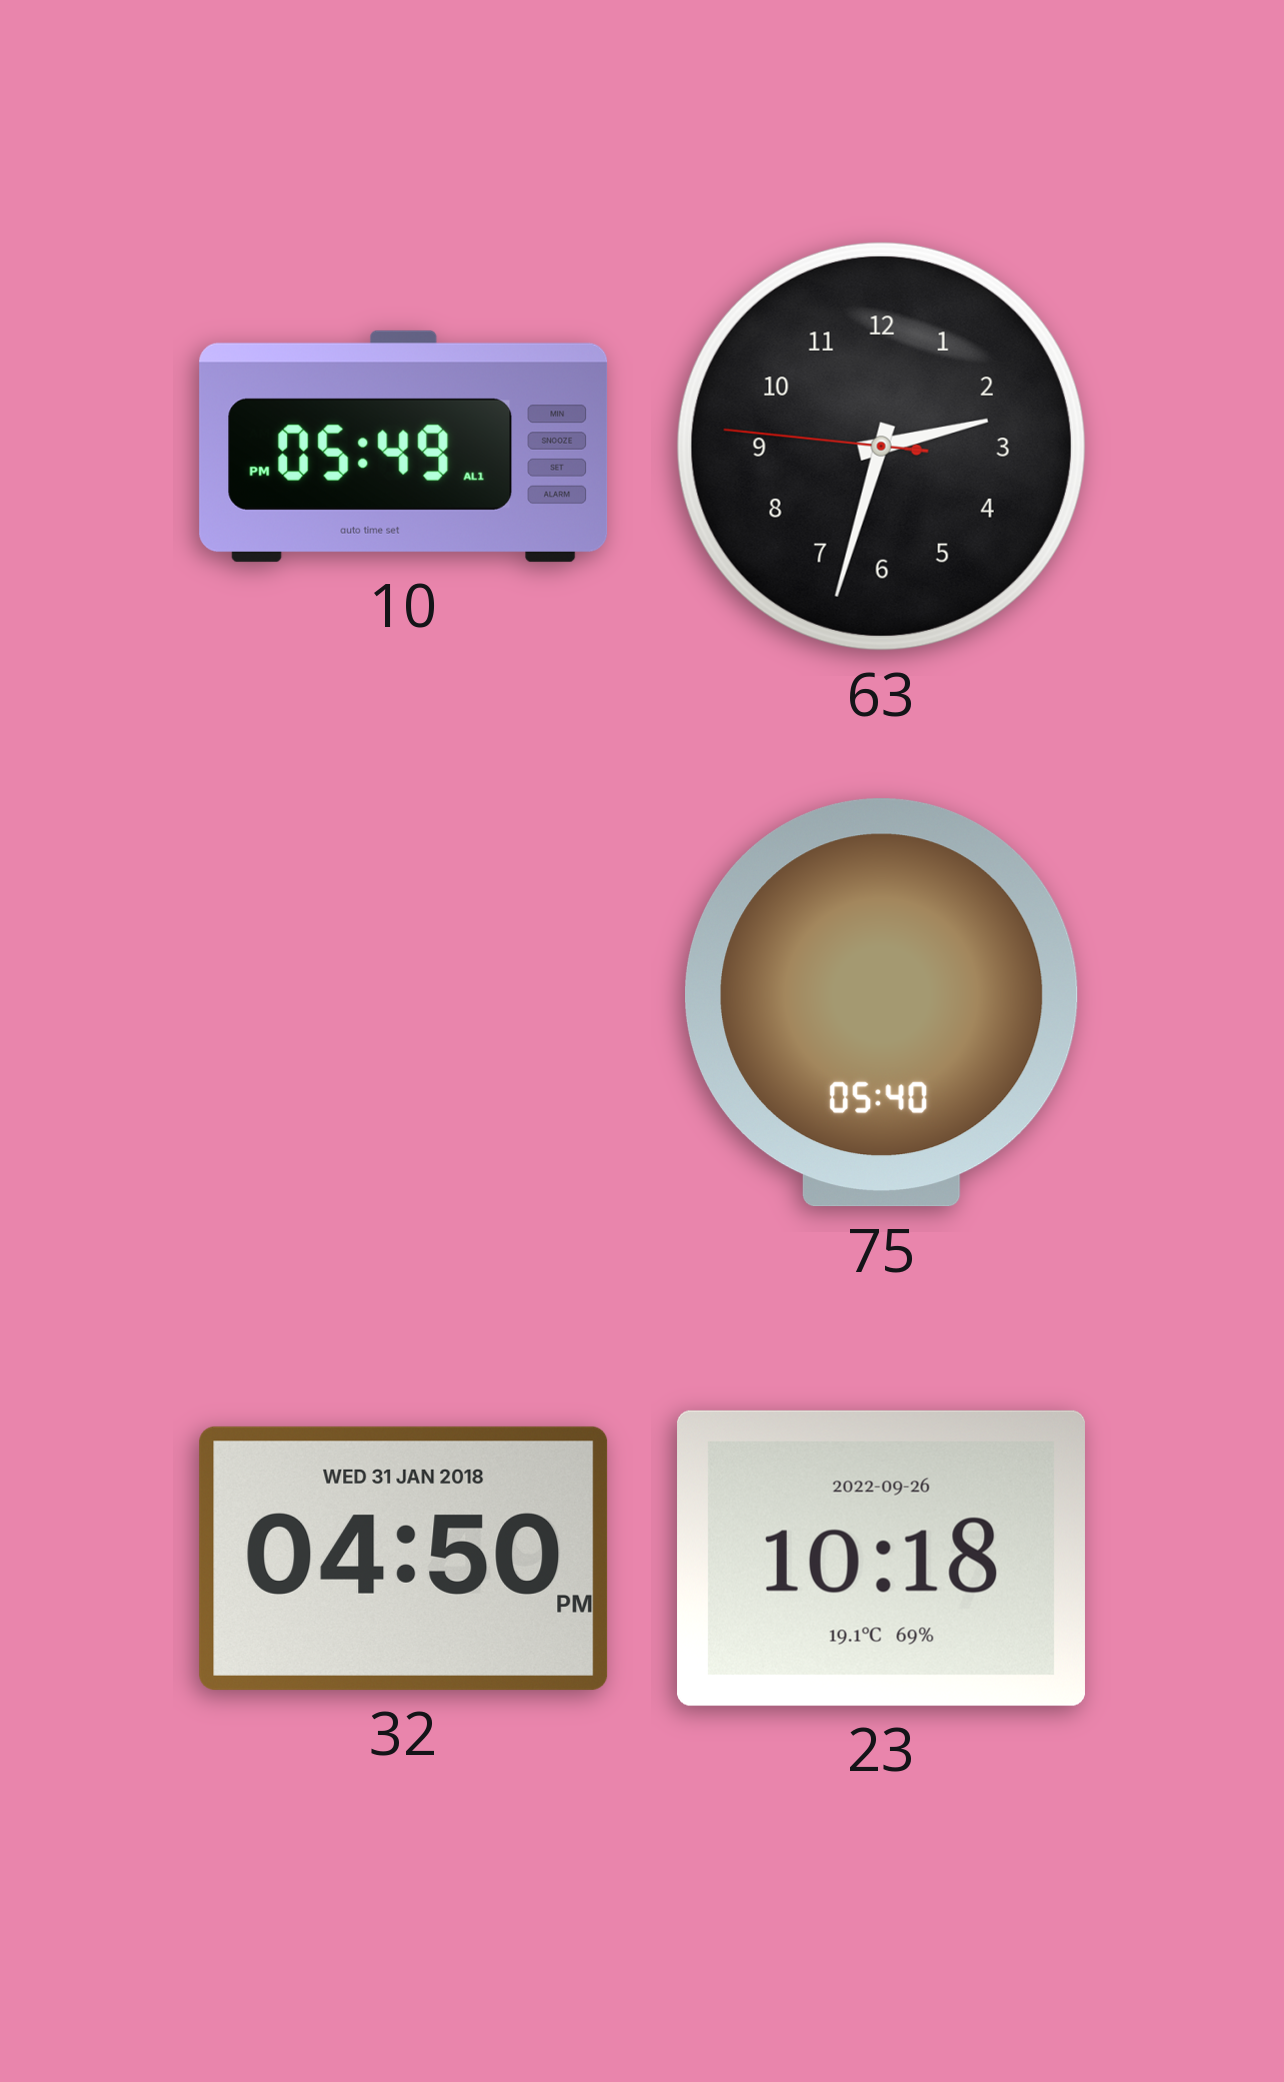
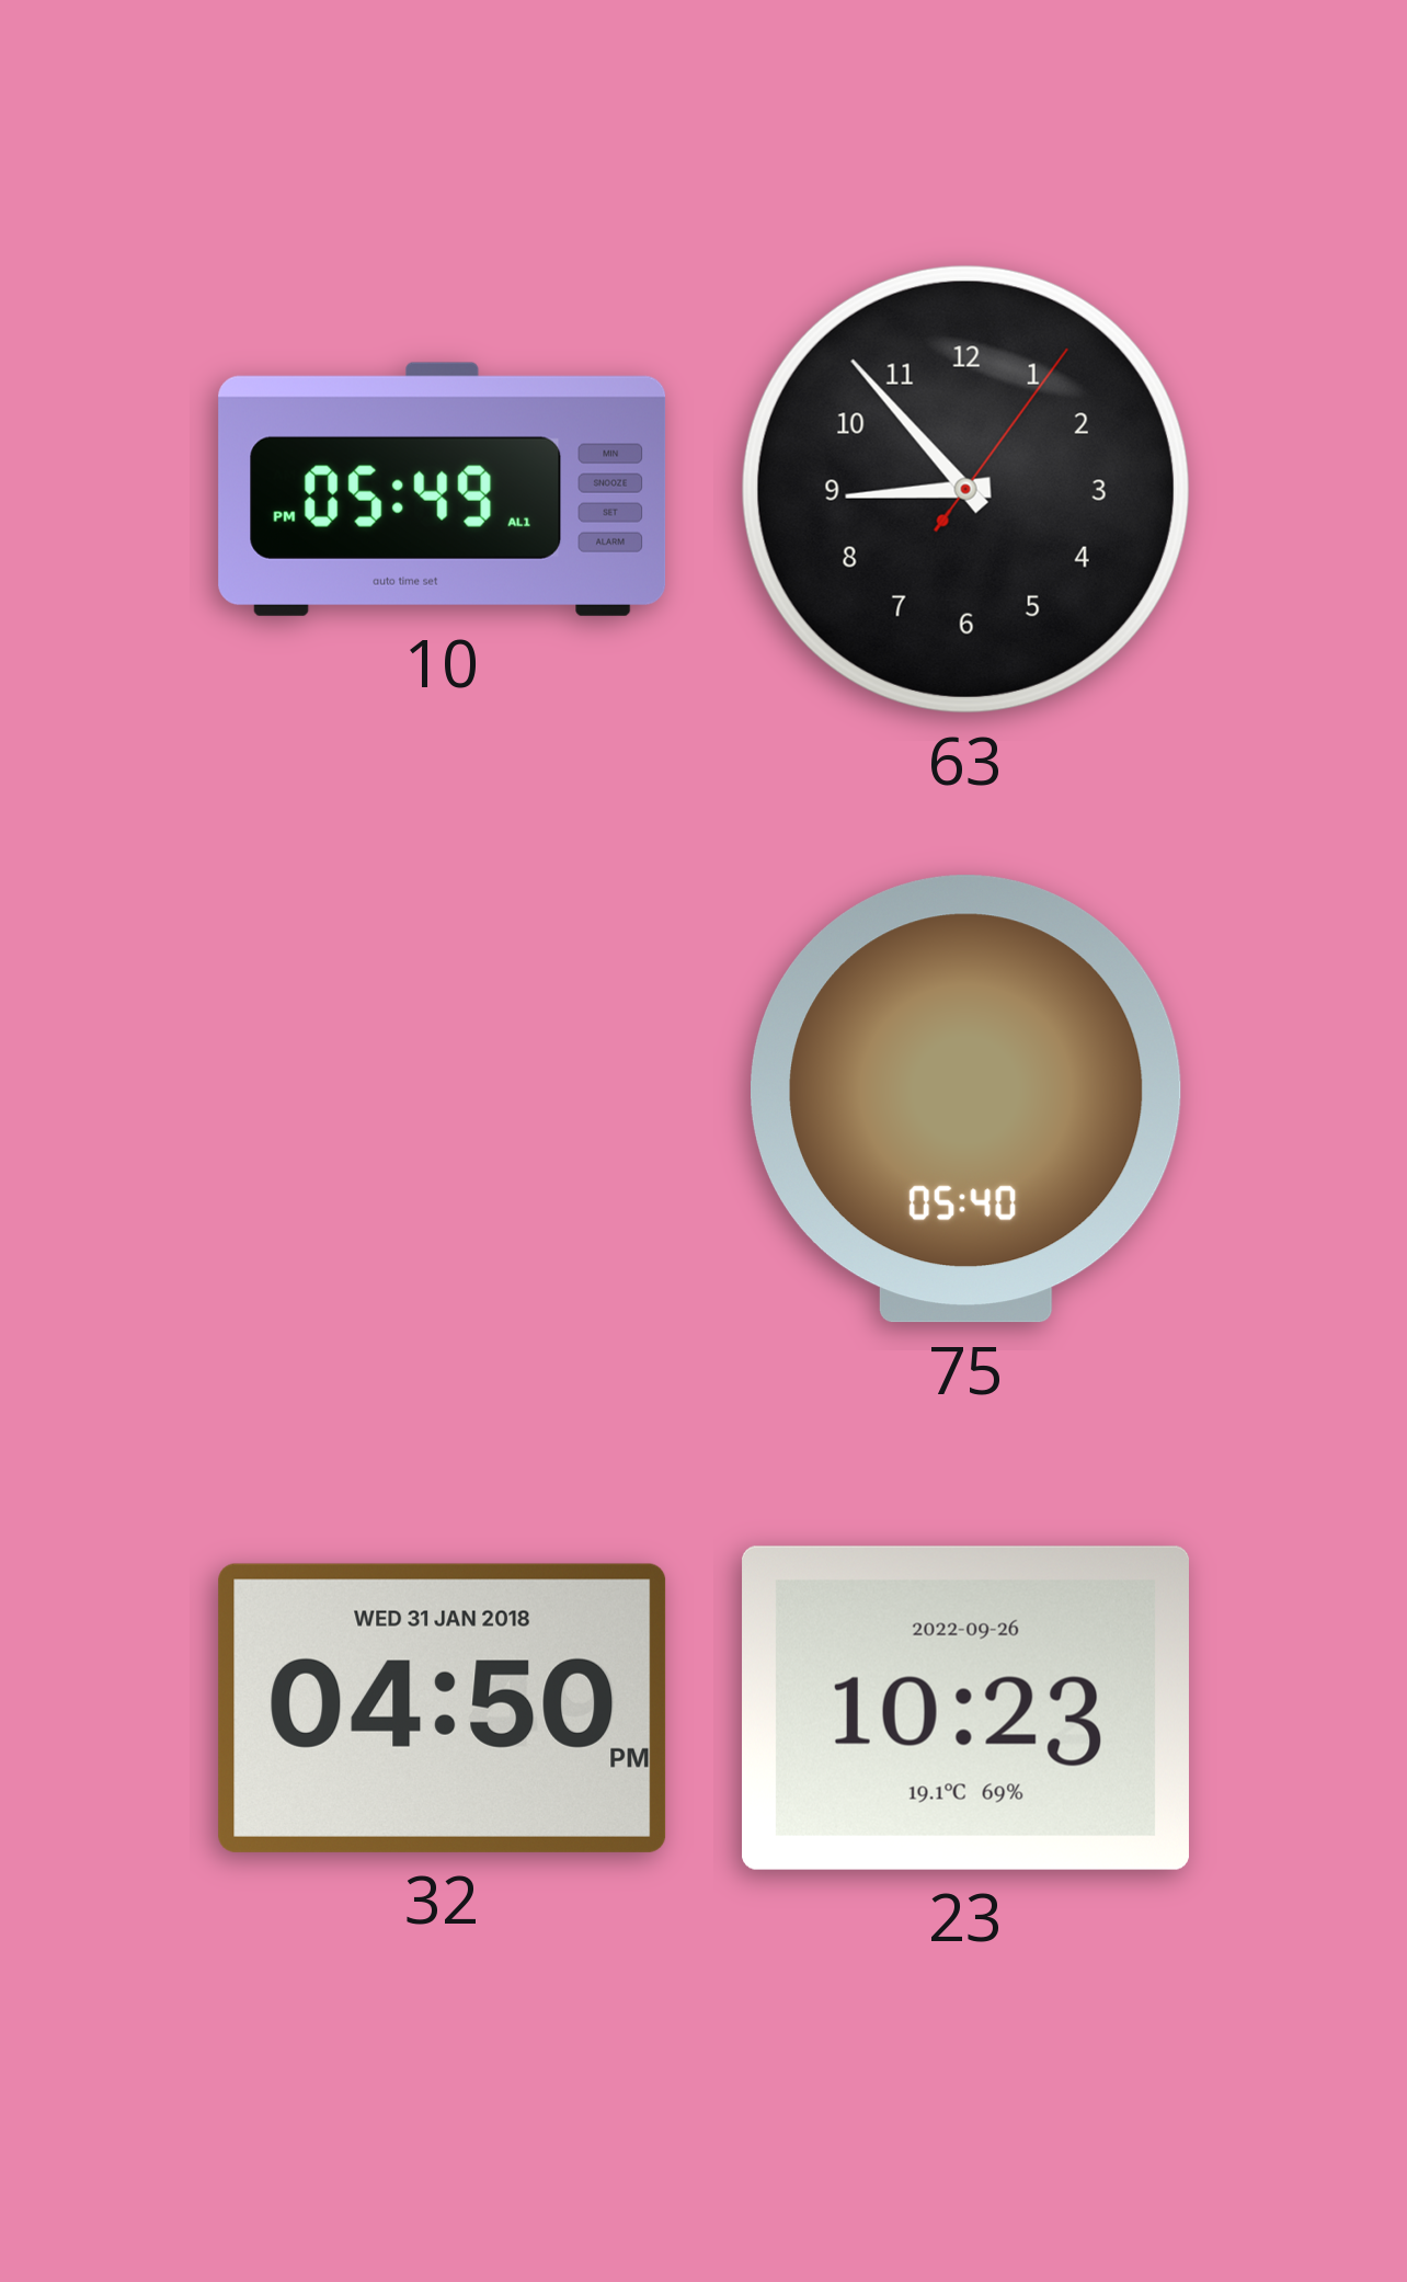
63: 2:32 -> 8:53 (965, 489)
23: 10:18 -> 10:23 (965, 1708)
